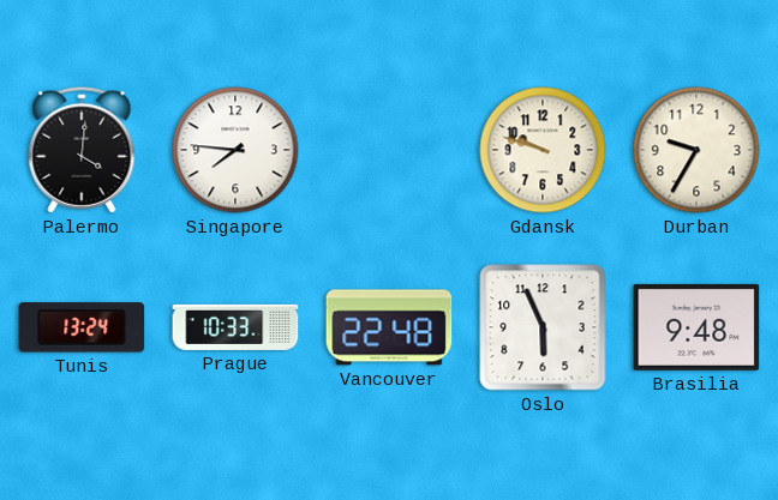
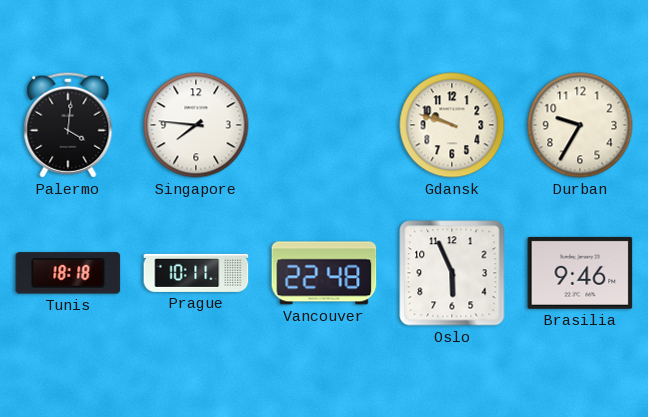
Tunis: 13:24 -> 18:18 (68, 273)
Prague: 10:33 -> 10:11 (196, 273)
Brasilia: 9:48 -> 9:46 (580, 273)
